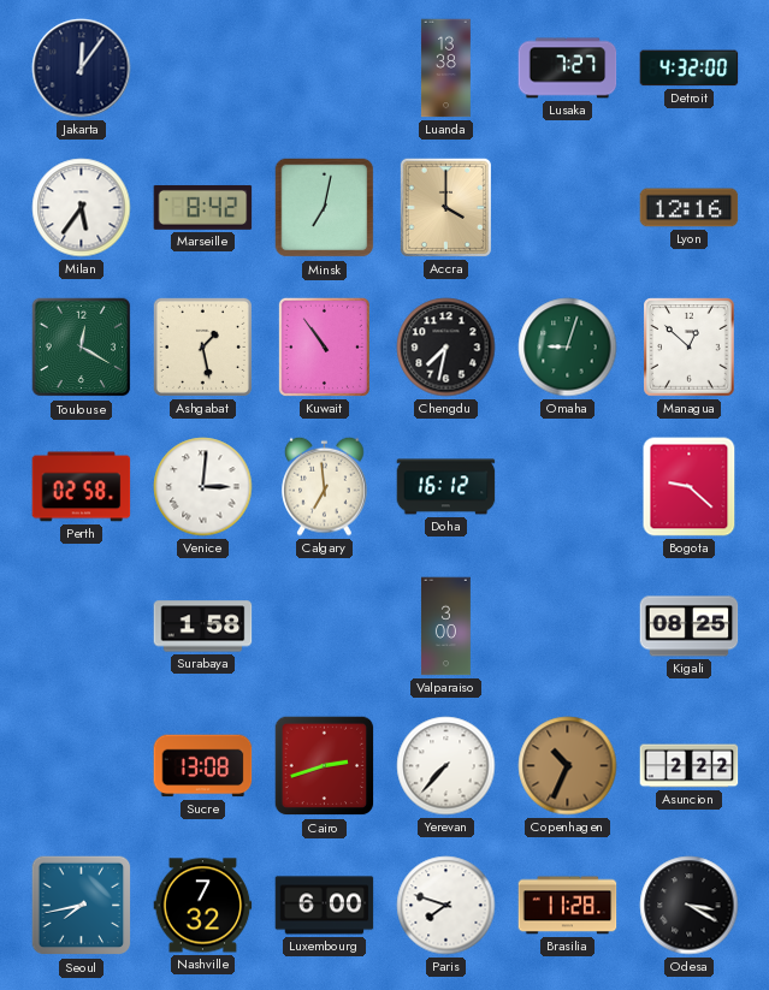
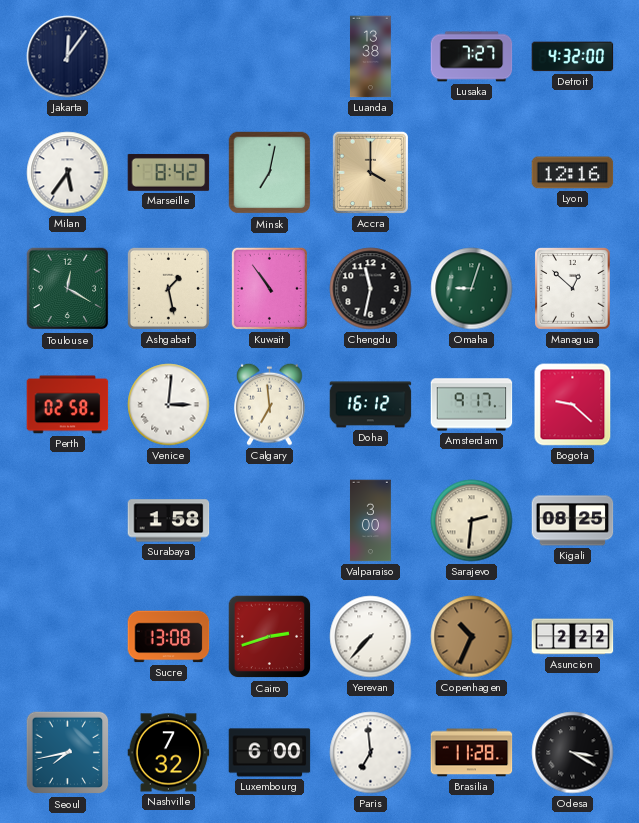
Chengdu: 7:32 -> 11:32 (371, 289)
Amsterdam: none -> 9:17 (472, 405)
Sarajevo: none -> 2:31 (472, 521)
Paris: 7:48 -> 6:59 (371, 753)
